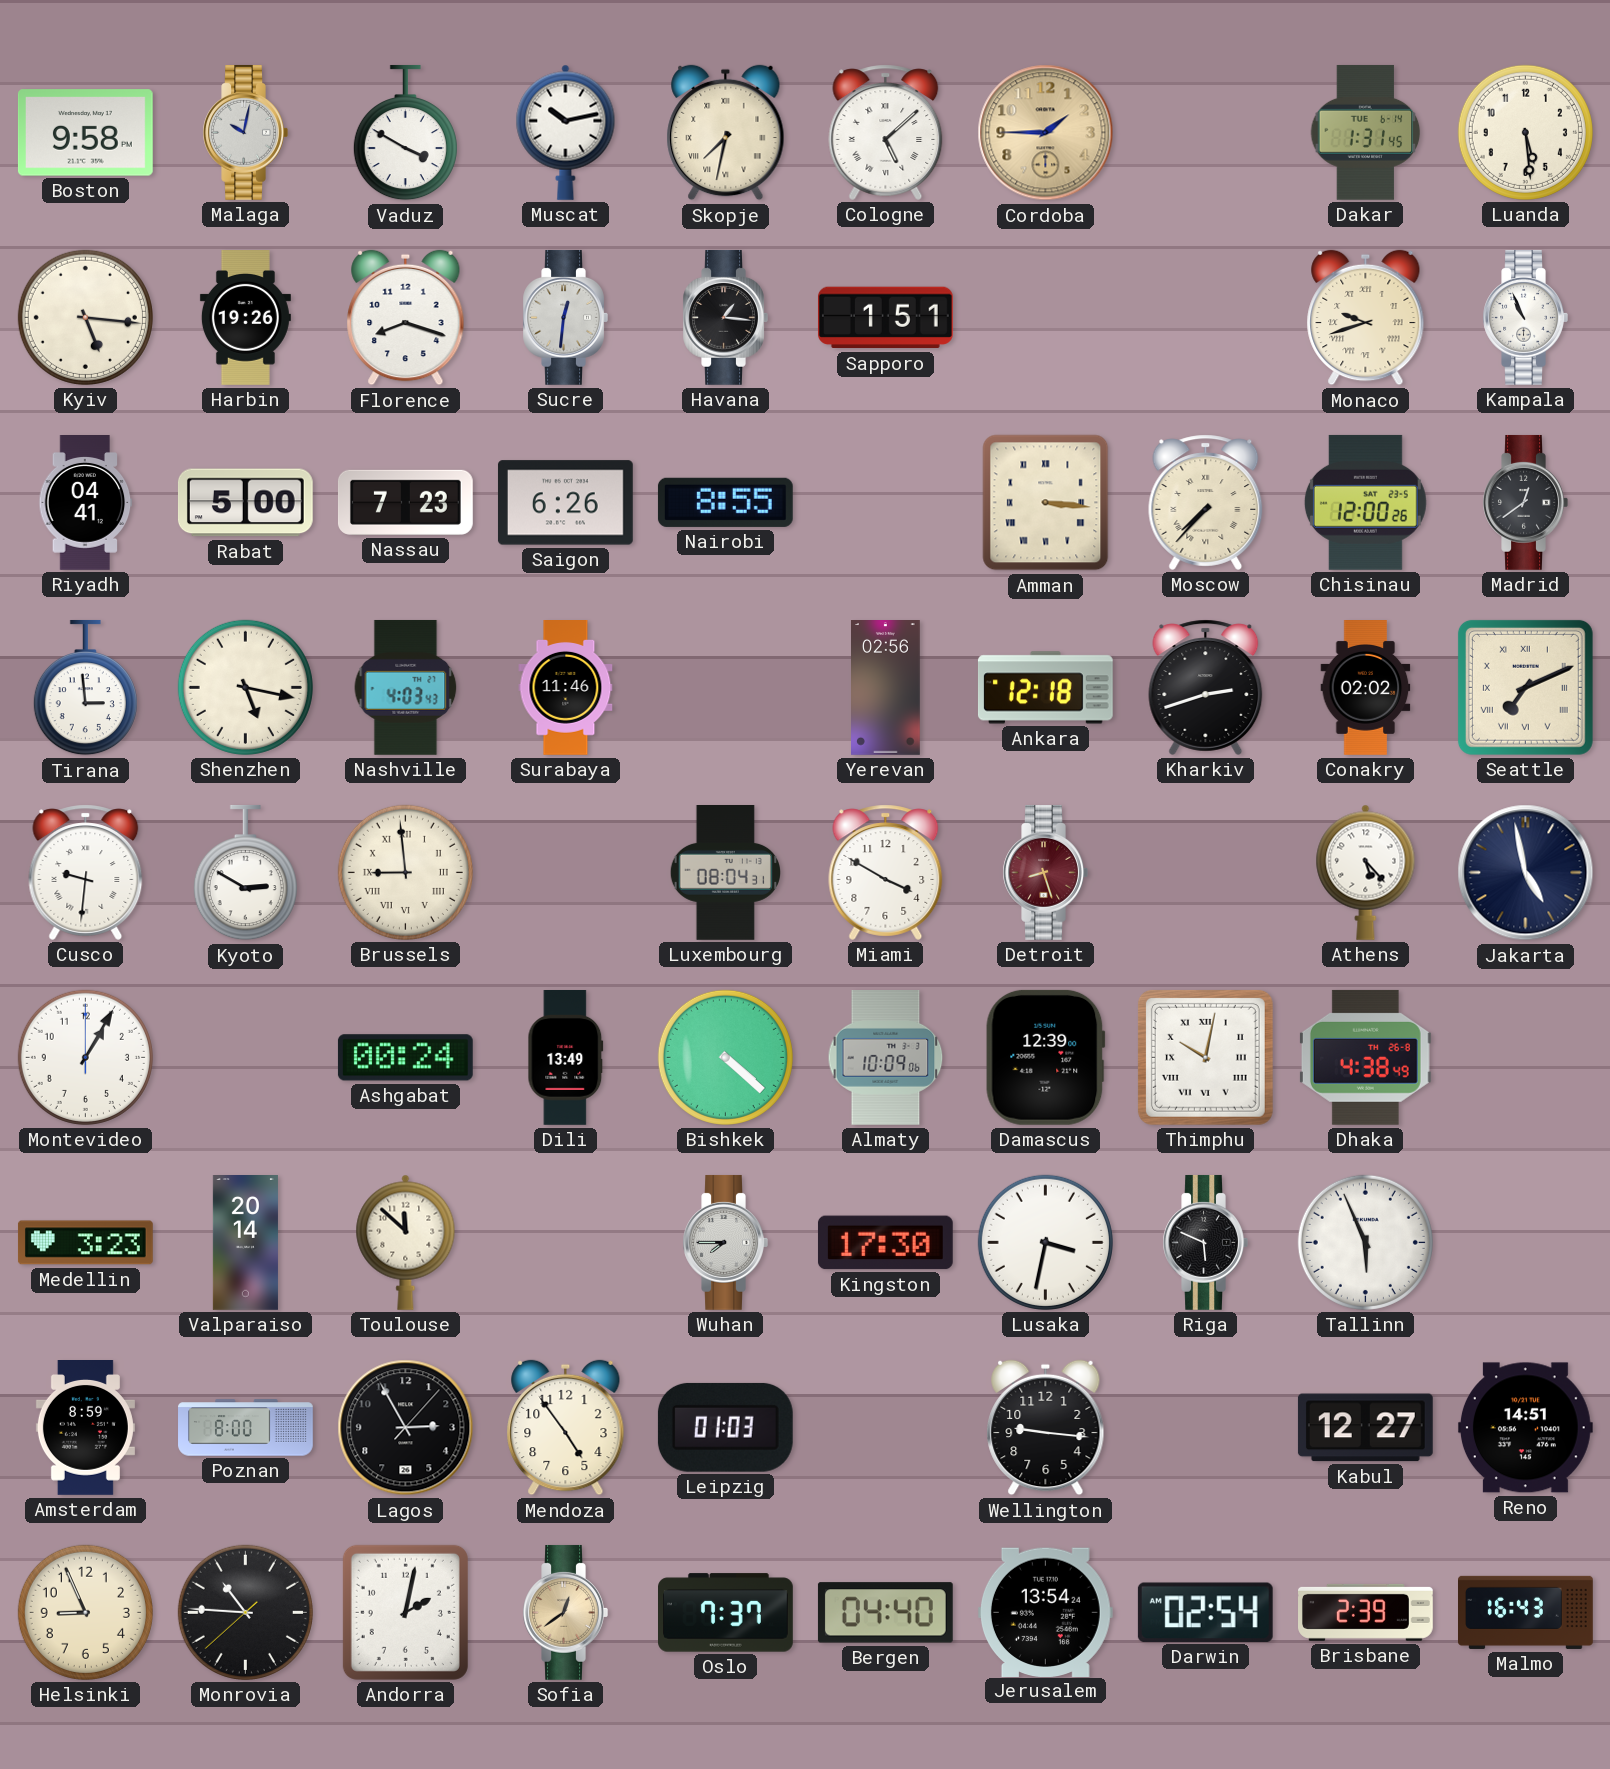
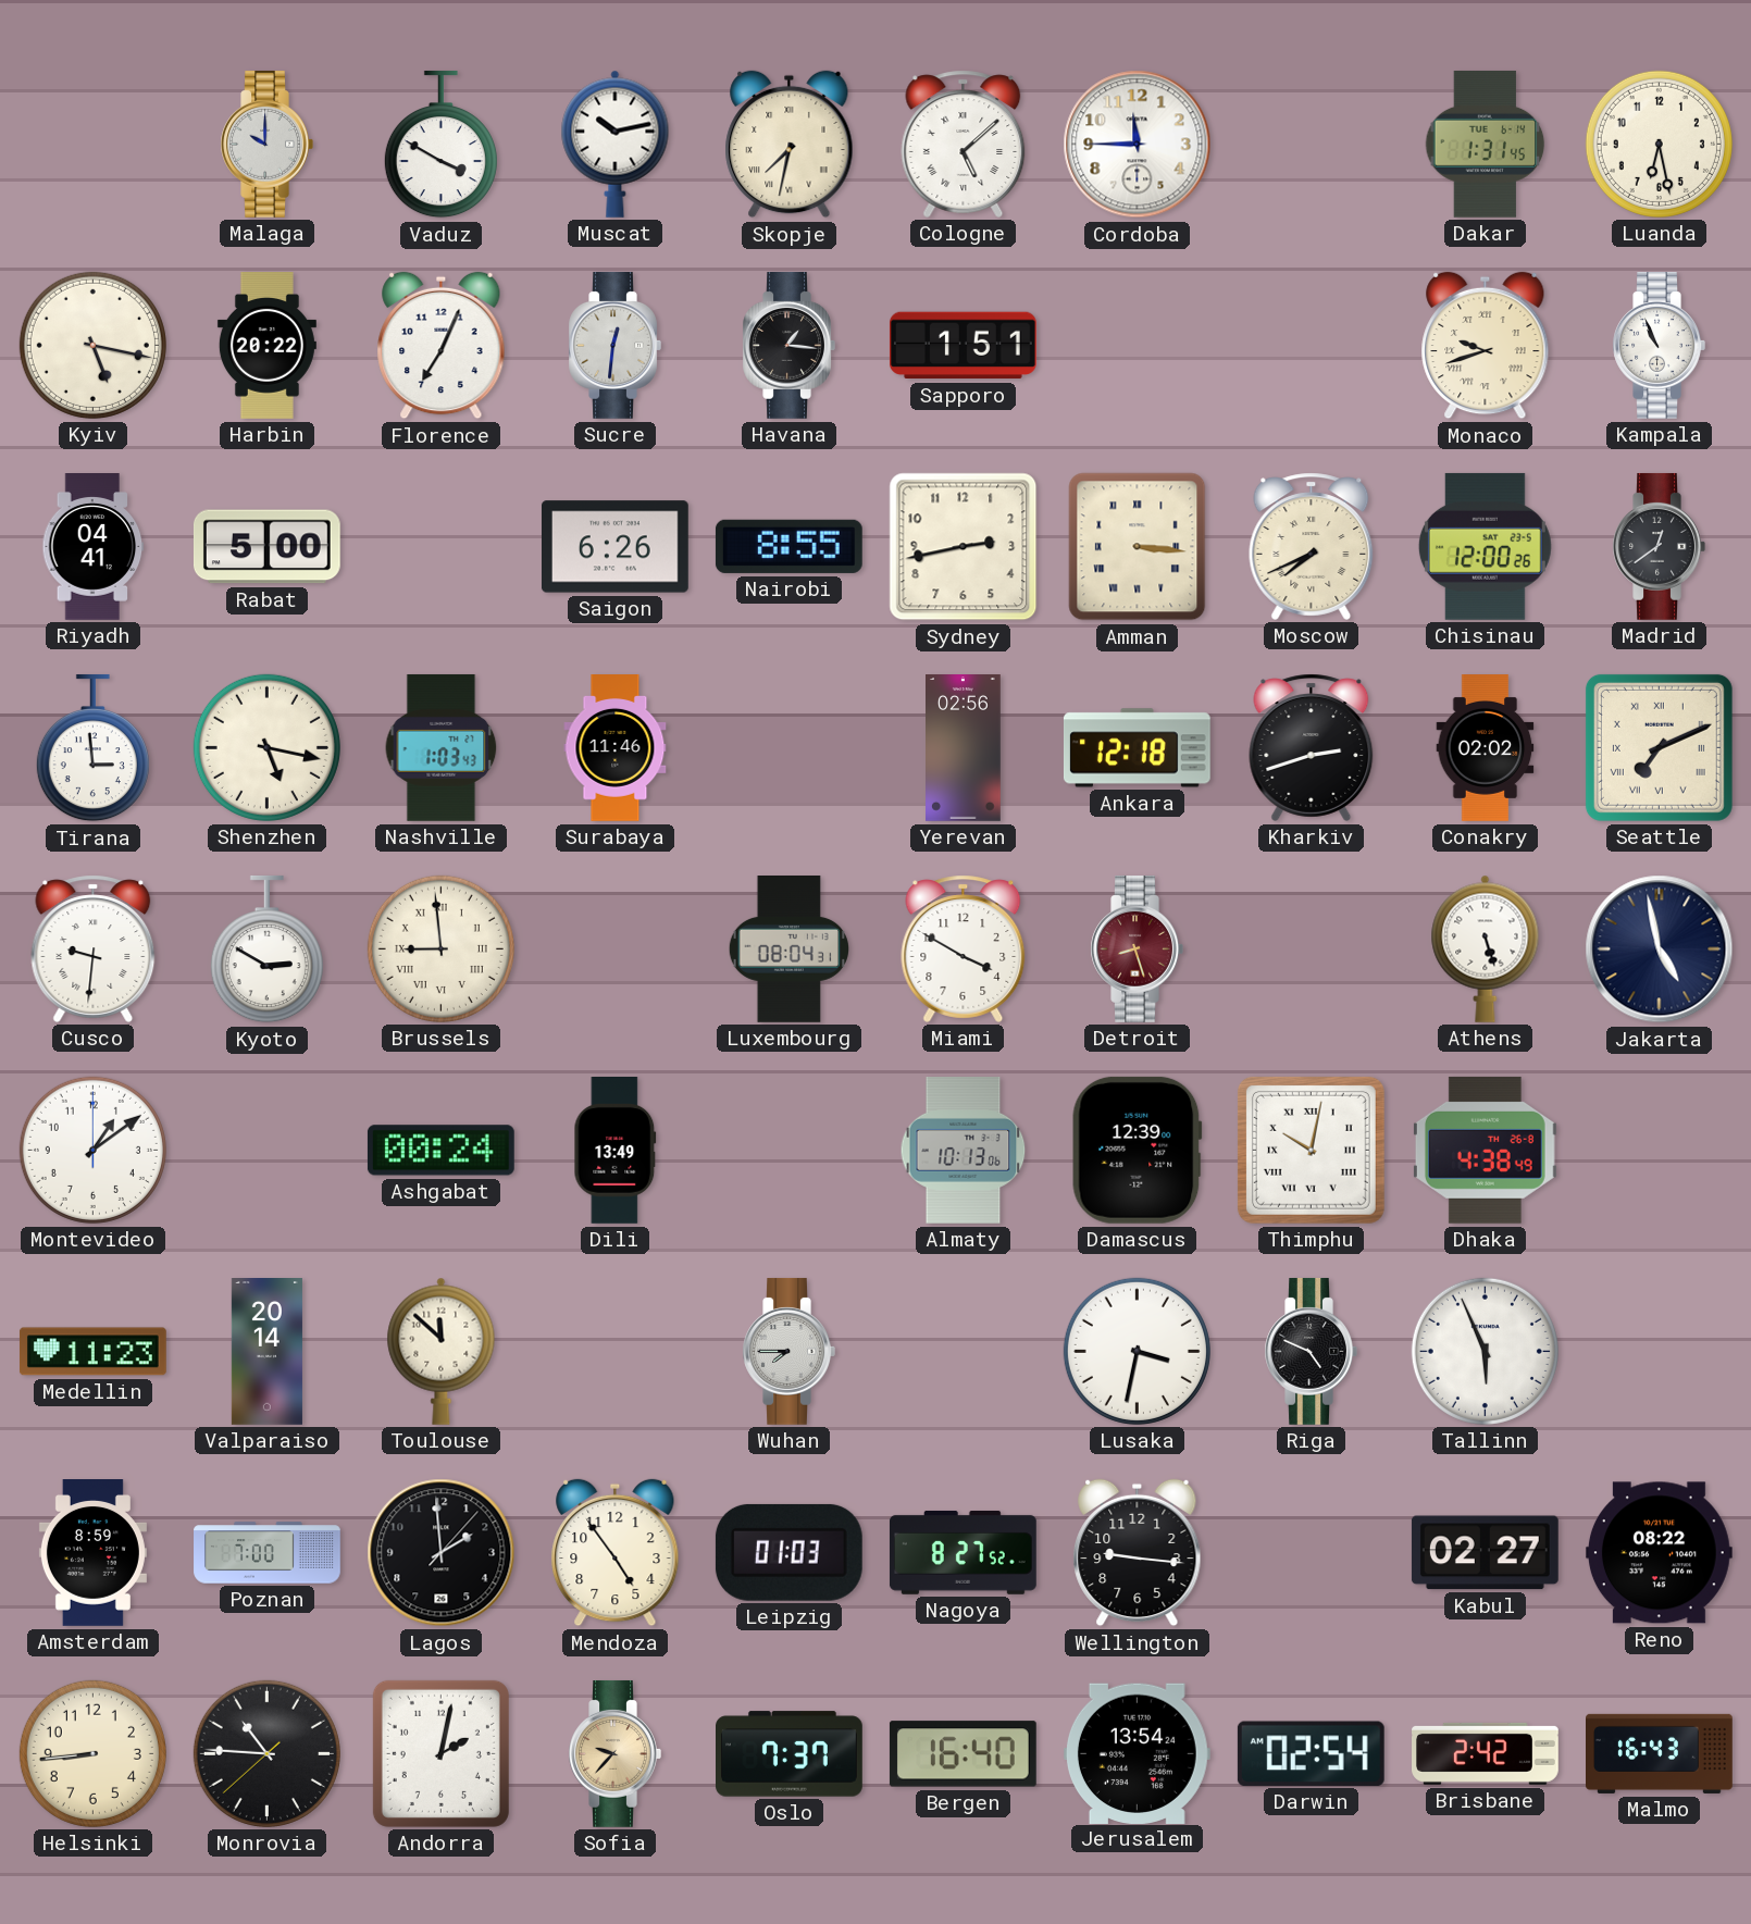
Boston: 9:58 -> none (85, 133)
Malaga: 10:02 -> 10:00 (266, 144)
Cordoba: 1:45 -> 11:45 (1138, 145)
Cordoba dial: champagne -> white (1138, 145)
Luanda: 5:29 -> 6:28 (1659, 144)
Kyiv: 5:16 -> 5:17 (92, 345)
Harbin: 19:26 -> 20:22 (266, 346)
Florence: 8:18 -> 7:04 (442, 346)
Nassau: 7:23 -> none (405, 502)
Sydney: none -> 2:43 (964, 547)
Moscow: 7:37 -> 7:41 (1312, 546)
Nashville: 4:03 -> 1:03 (442, 747)
Athens: 5:23 -> 5:27 (1486, 948)
Montevideo: 1:05 -> 1:09 (92, 1150)
Bishkek: 4:22 -> none (725, 1057)
Almaty: 10:09 -> 10:13 (964, 1151)
Medellin: 3:23 -> 11:23 (92, 1352)
Kingston: 17:30 -> none (885, 1243)
Riga: 5:49 -> 4:49 (1311, 1351)
Poznan: 8:00 -> 7:00 (268, 1553)
Lagos: 2:55 -> 1:59 (442, 1553)
Nagoya: none -> 8:27 (963, 1552)
Kabul: 12:27 -> 02:27 (1485, 1553)
Reno: 14:51 -> 08:22 (1659, 1553)
Helsinki: 8:56 -> 8:44 (92, 1753)
Sofia: 12:39 -> 9:37 (614, 1753)
Bergen: 04:40 -> 16:40 (963, 1754)
Brisbane: 2:39 -> 2:42 (1486, 1753)
